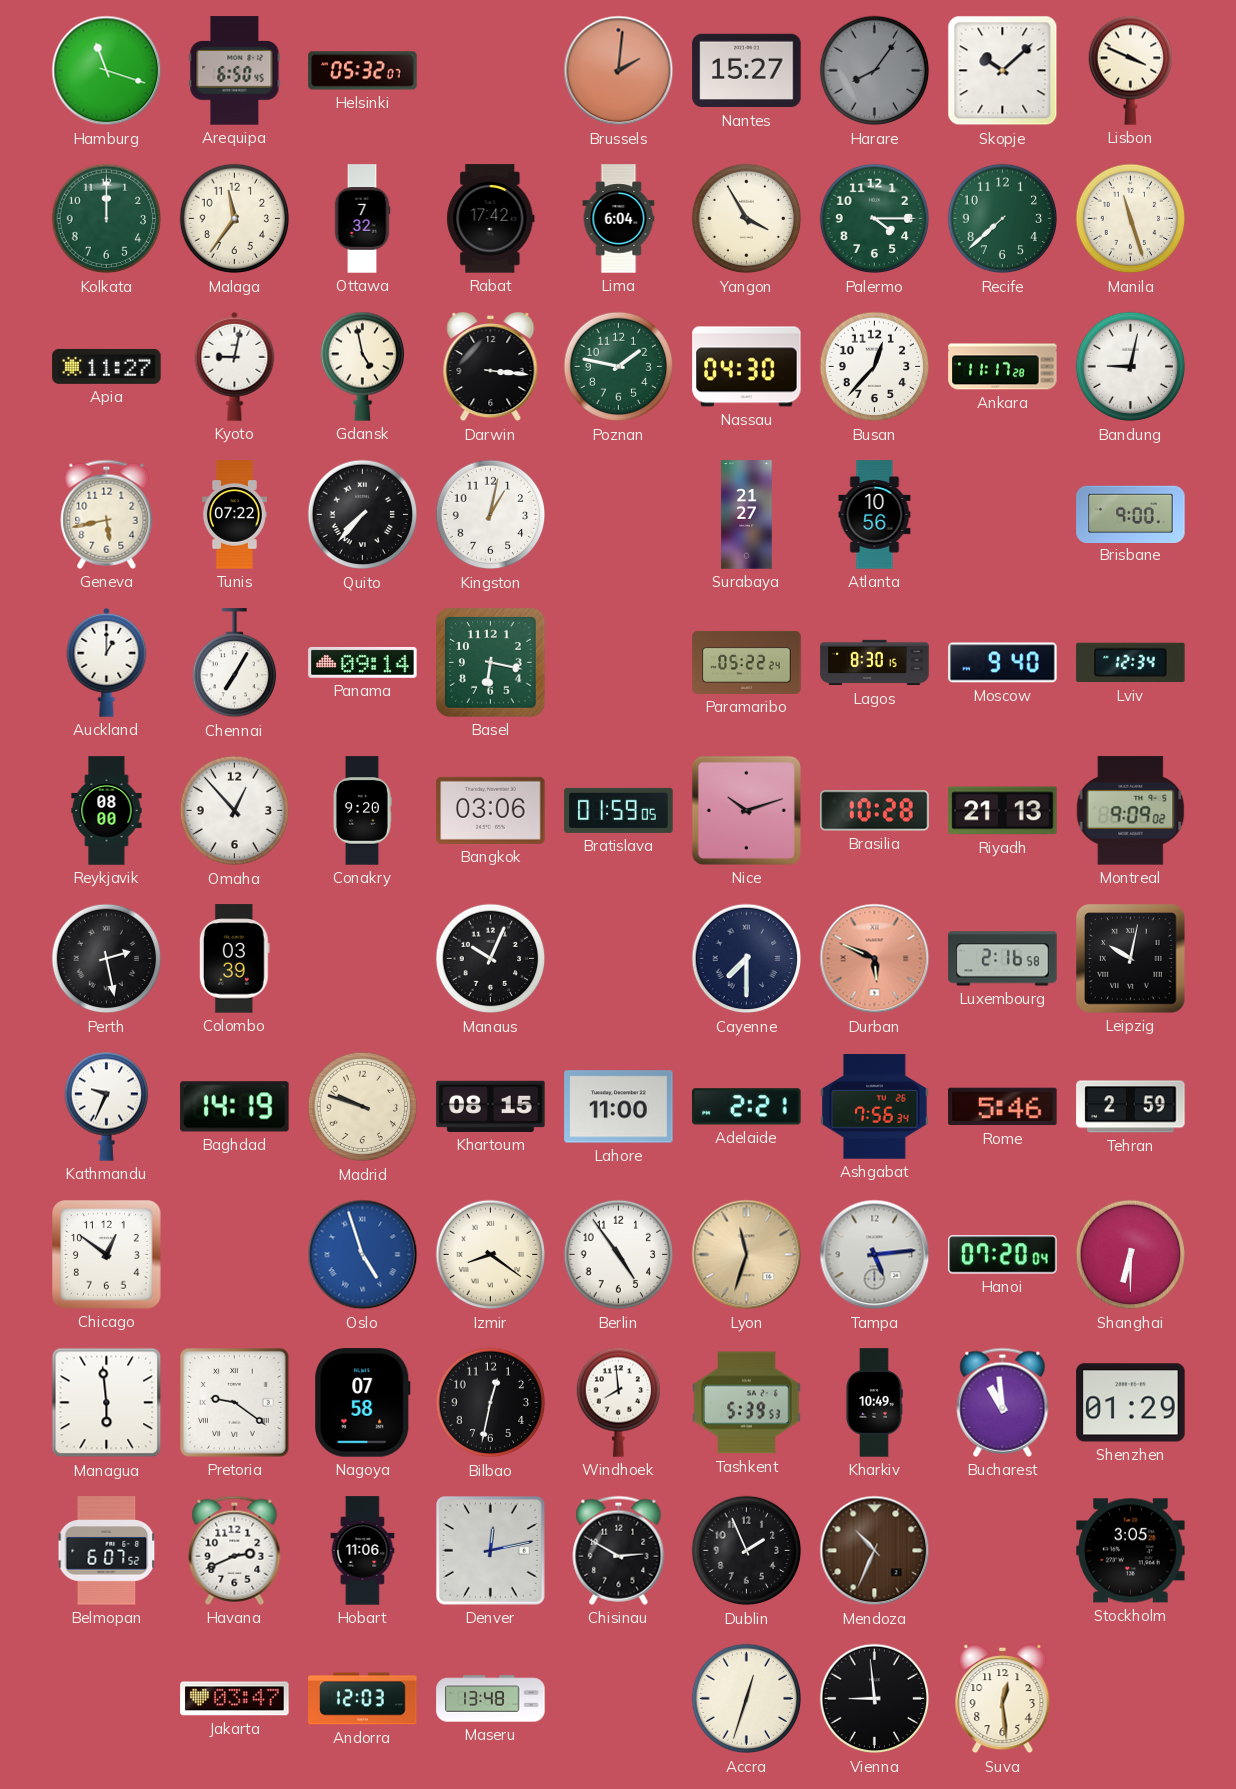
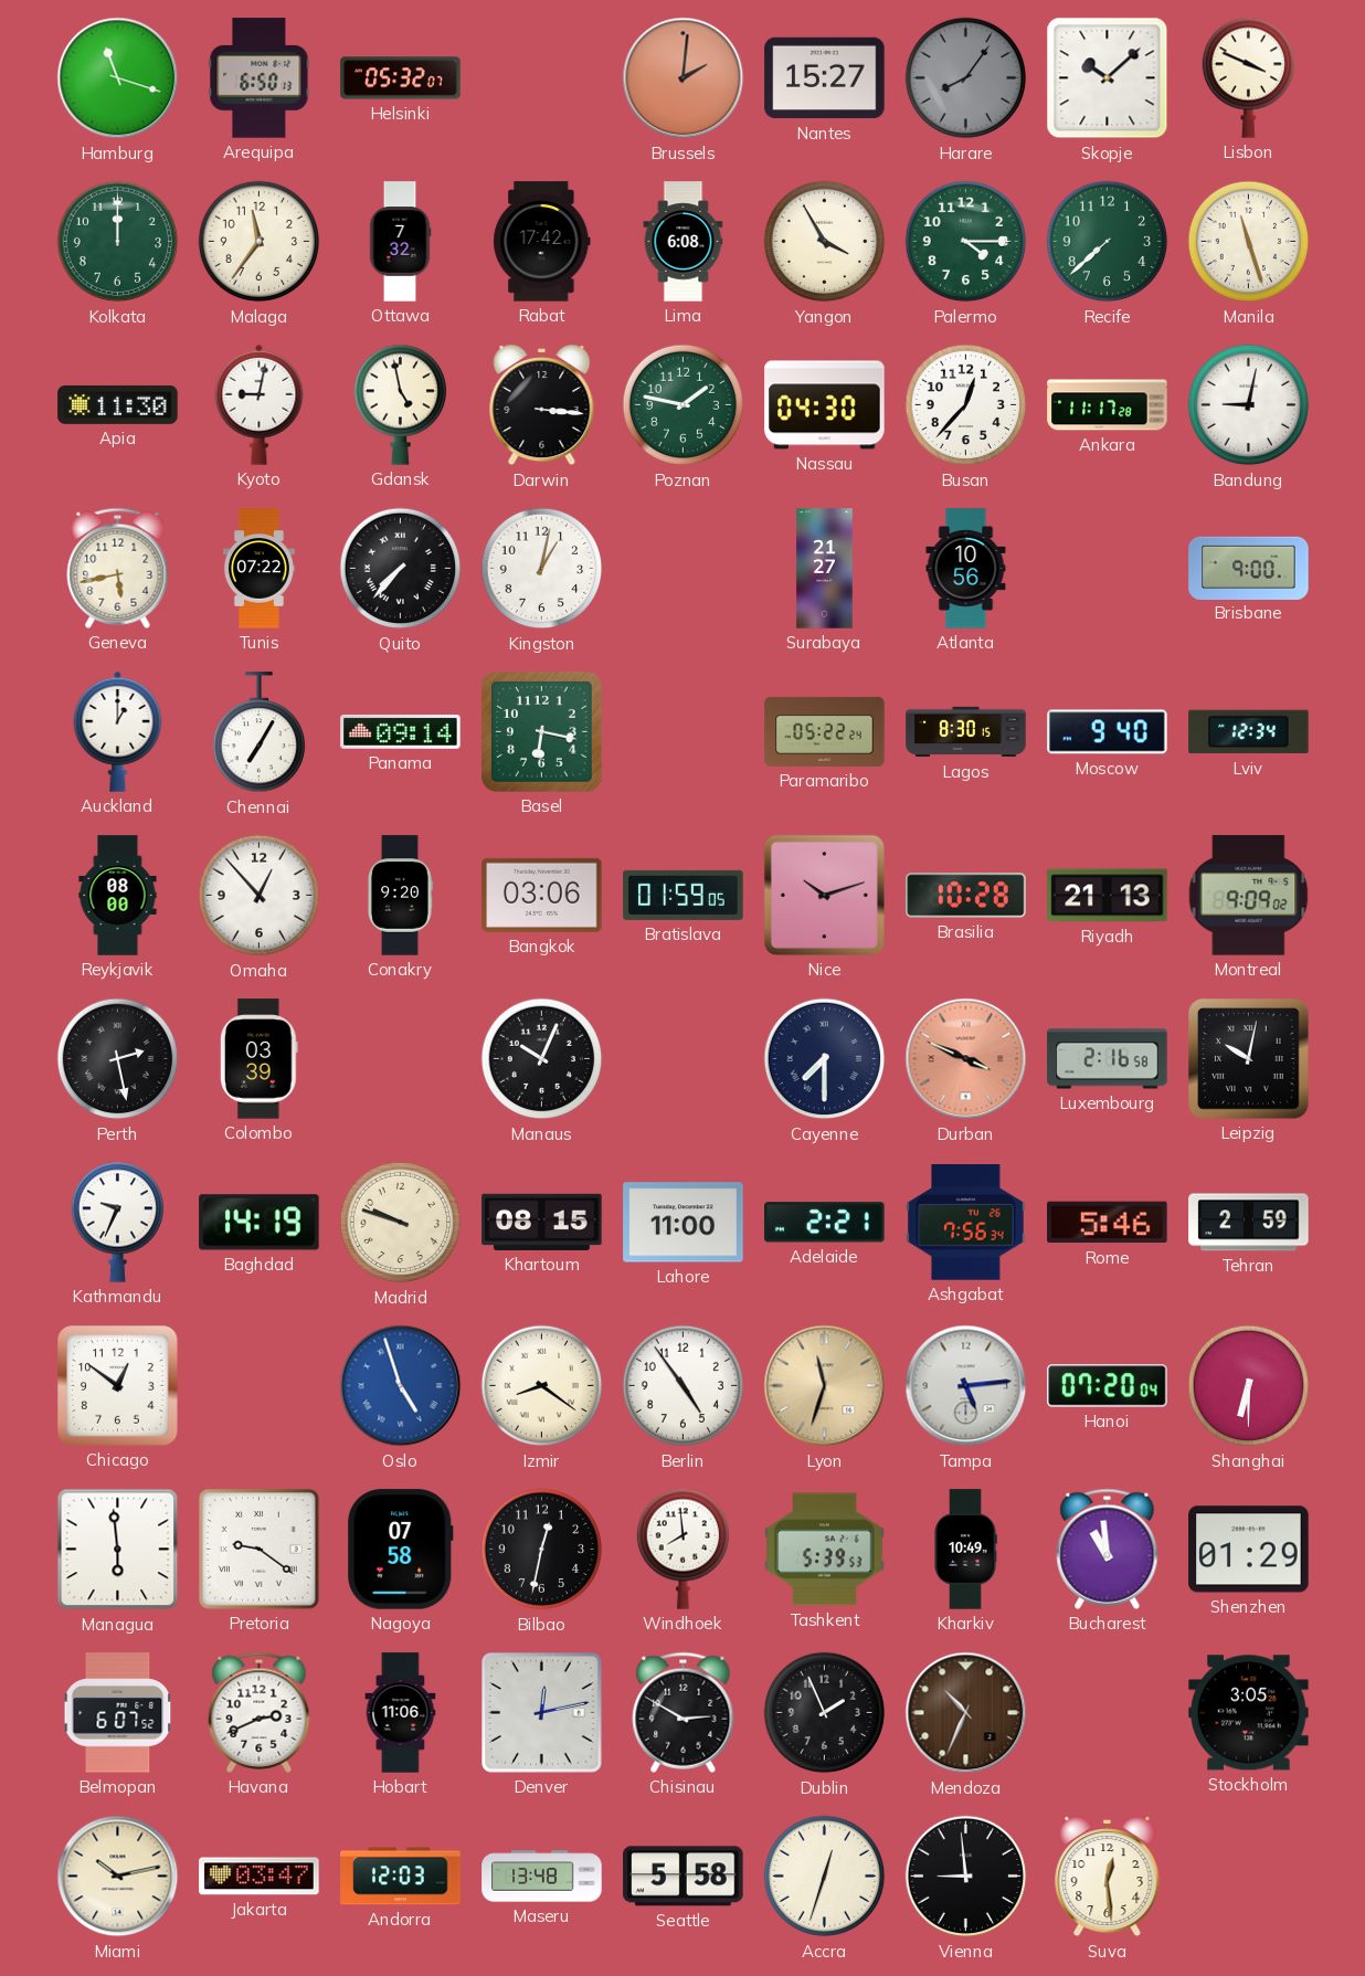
Arequipa: 6:50:45 -> 6:50:13 (260, 78)
Lima: 6:04 -> 6:08 (684, 242)
Apia: 11:27 -> 11:30 (118, 404)
Durban: 5:49 -> 3:49 (966, 1059)
Miami: none -> 10:13 (118, 1877)
Seattle: none -> 5:58 (684, 1877)
